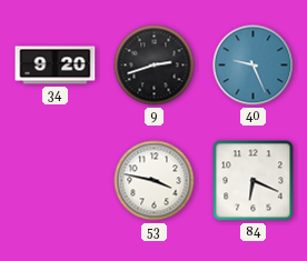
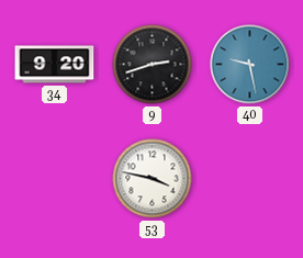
40: 9:26 -> 9:28 (250, 65)
84: 6:19 -> none (254, 181)
